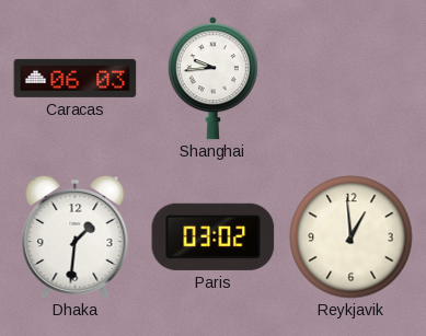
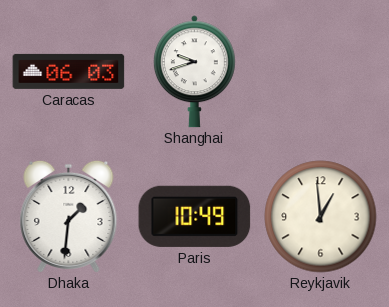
Shanghai: 9:44 -> 9:42 (194, 72)
Paris: 03:02 -> 10:49 (195, 216)
